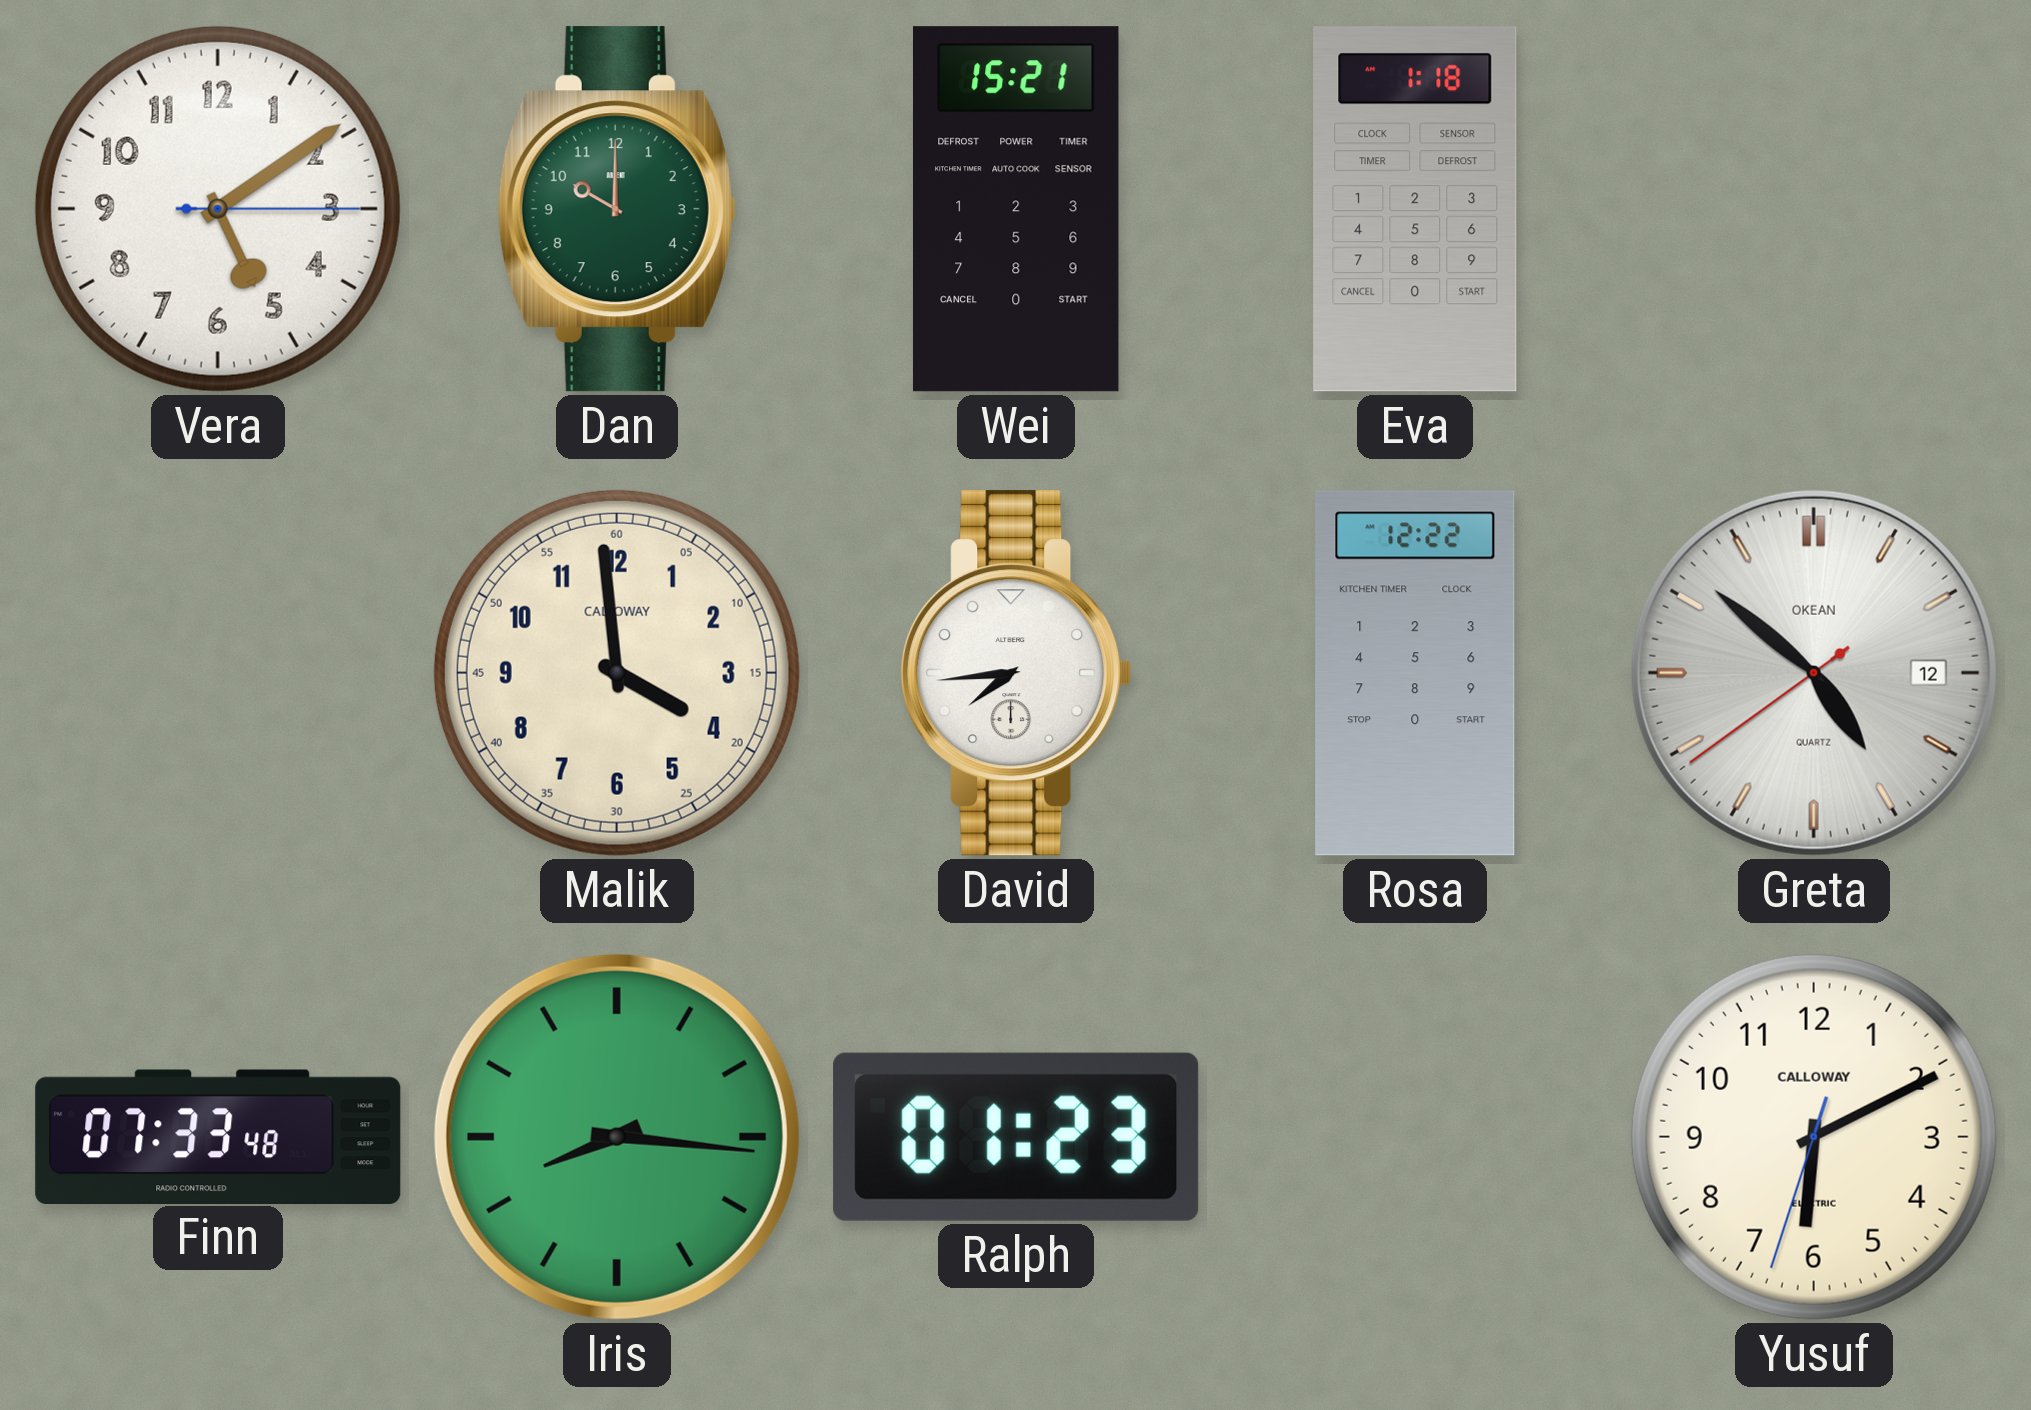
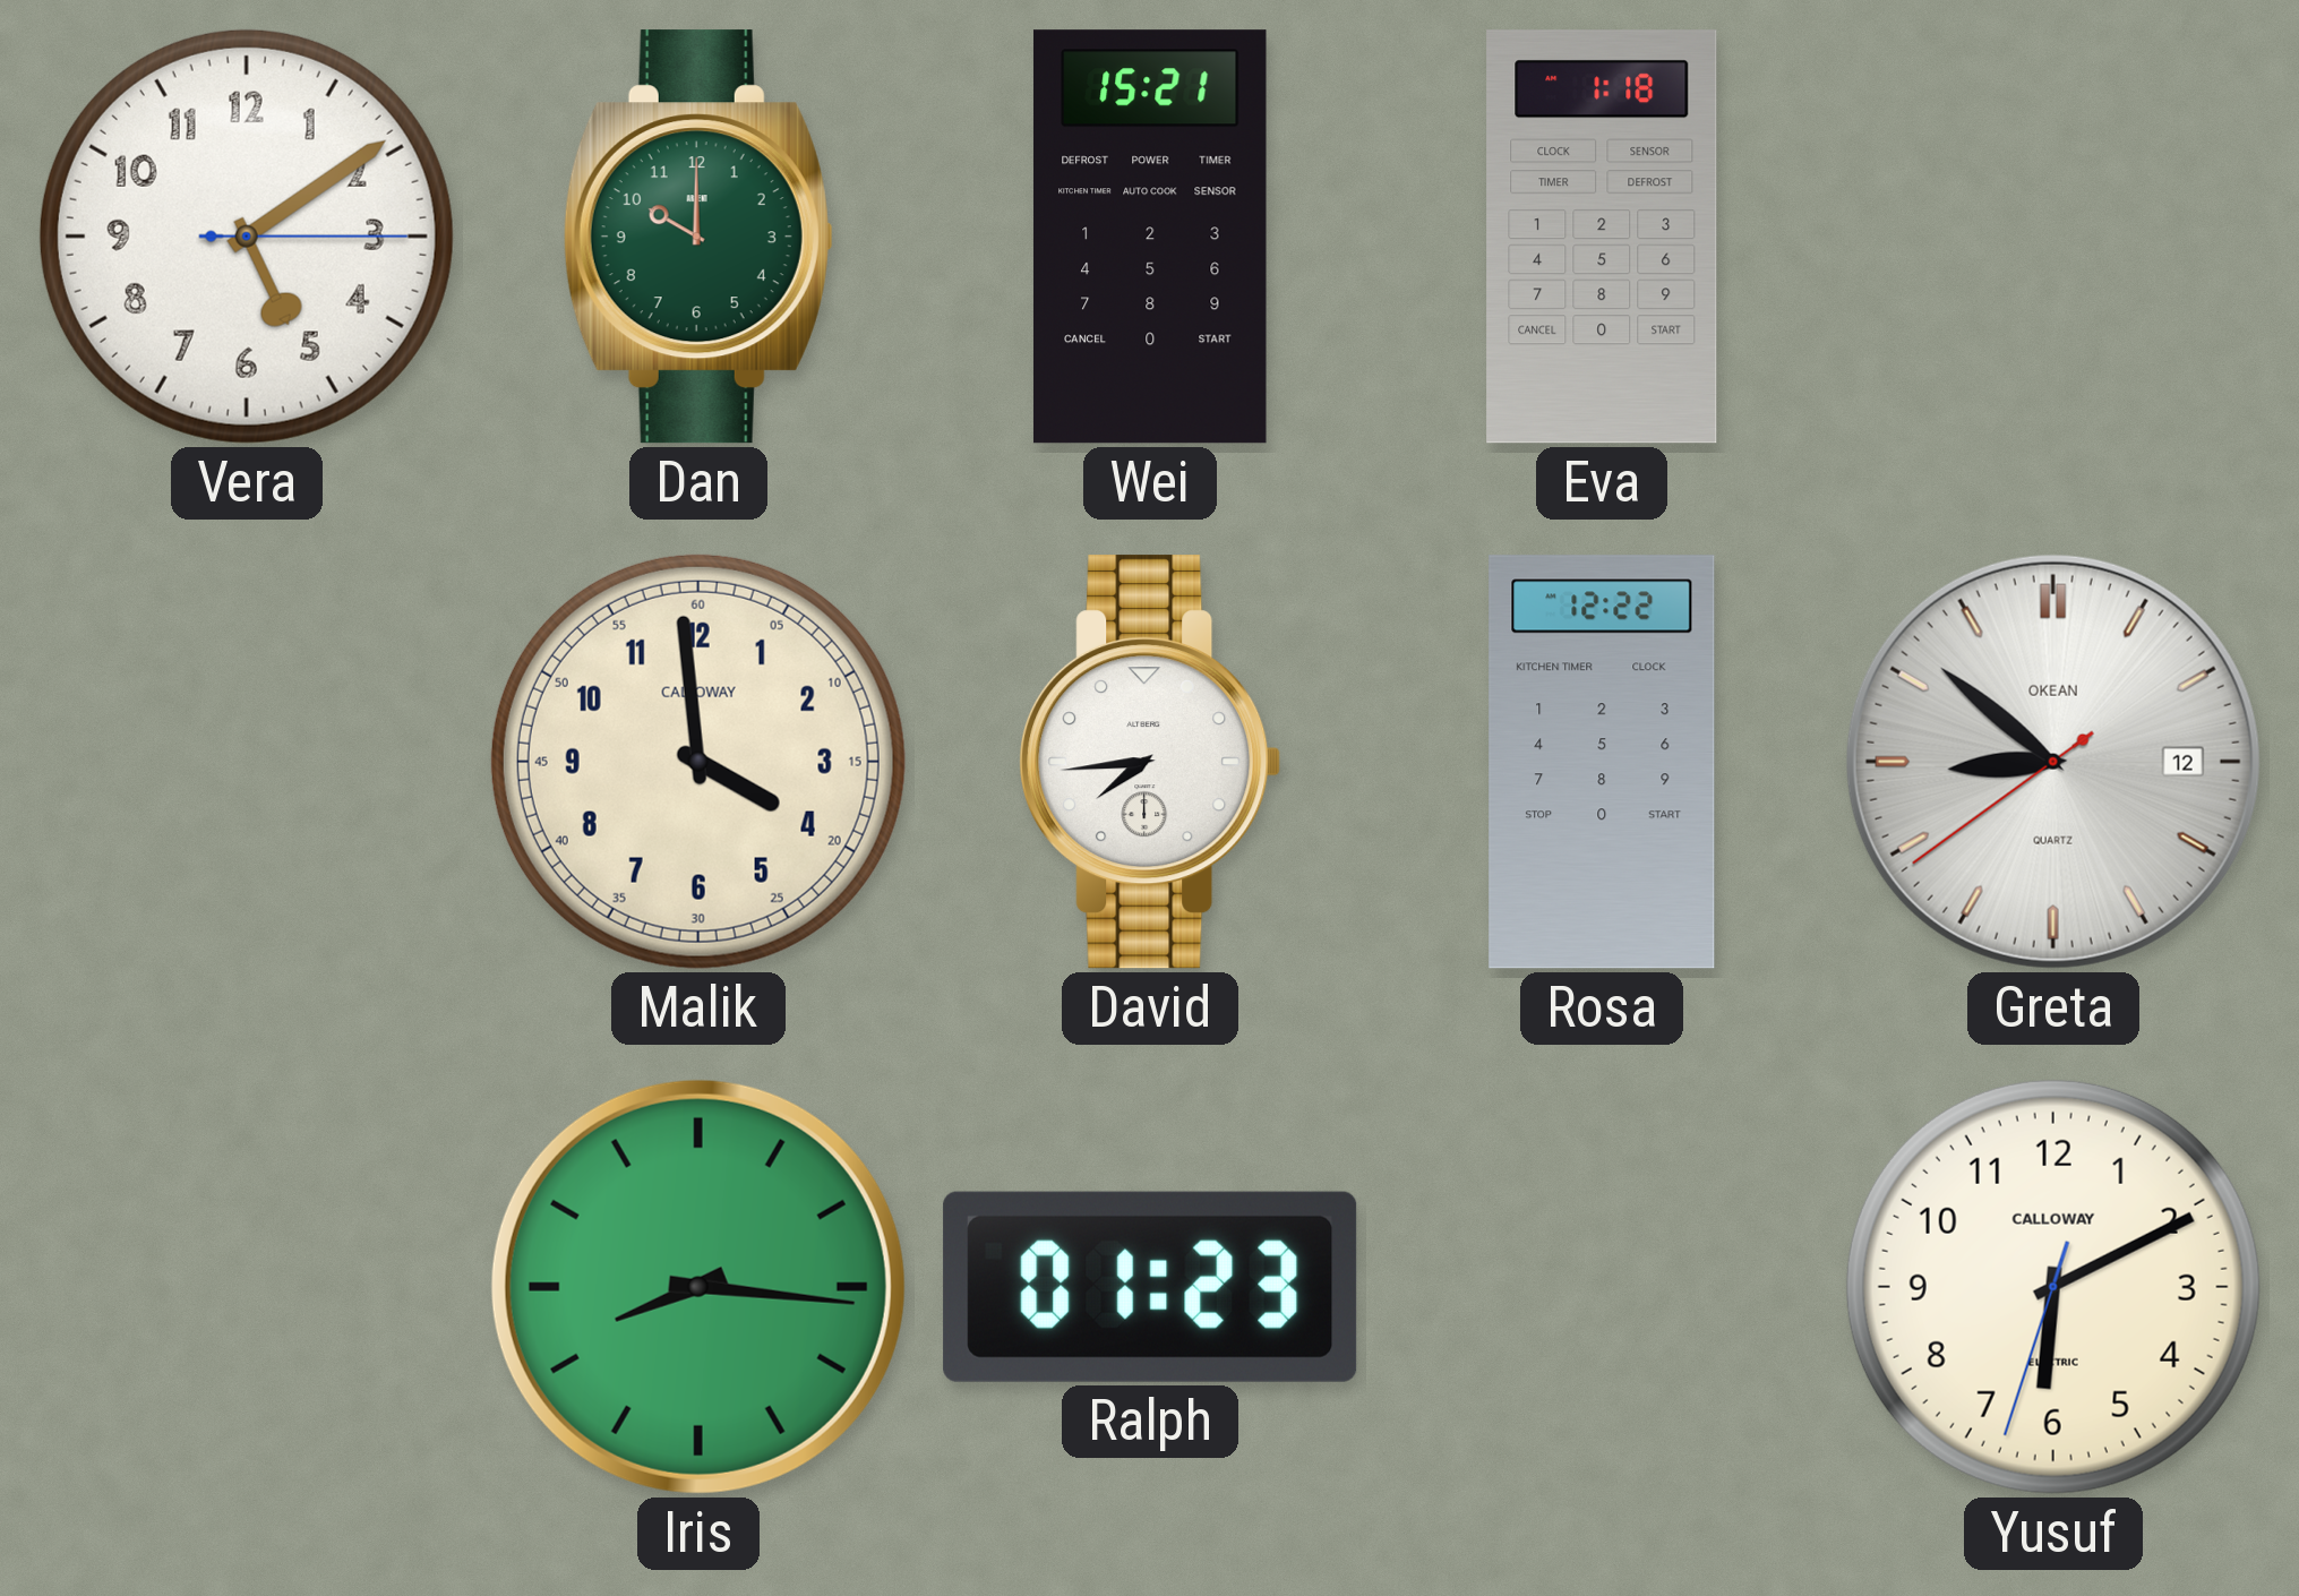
Greta: 4:51 -> 8:51 (2053, 762)
Finn: 07:33 -> none (218, 1136)
